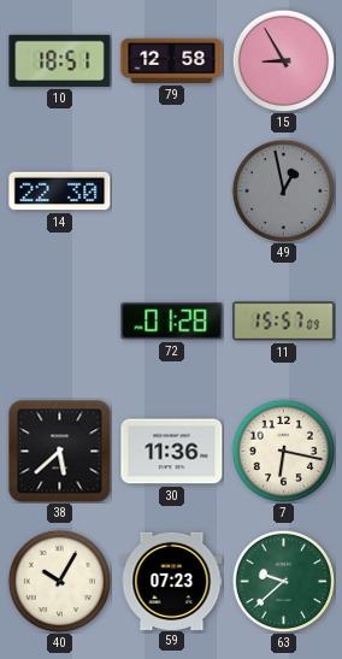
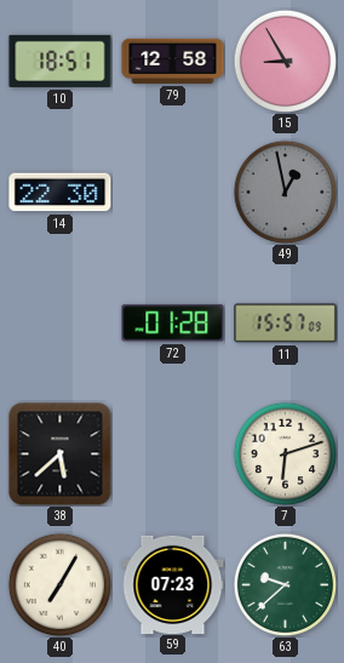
30: 11:36 -> none (172, 452)
7: 6:17 -> 6:12 (285, 453)
40: 10:05 -> 7:05 (59, 584)
